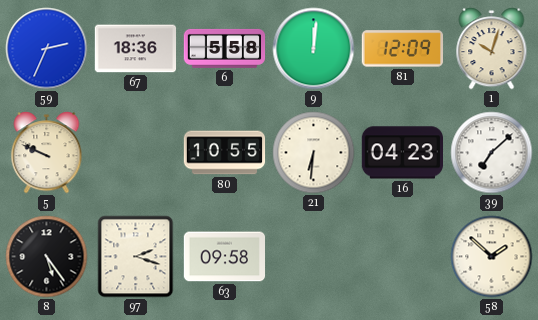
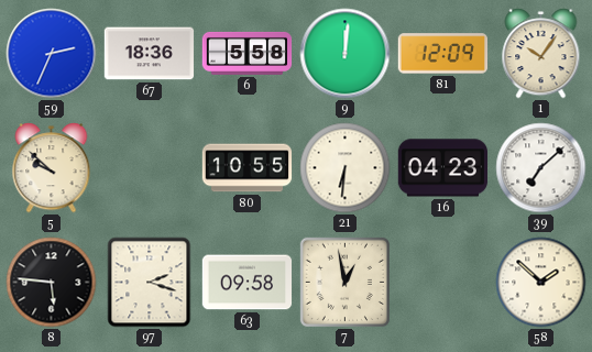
1: 10:03 -> 10:06 (541, 54)
5: 9:49 -> 9:52 (52, 168)
8: 5:24 -> 5:46 (52, 283)
7: none -> 12:58 (344, 282)
